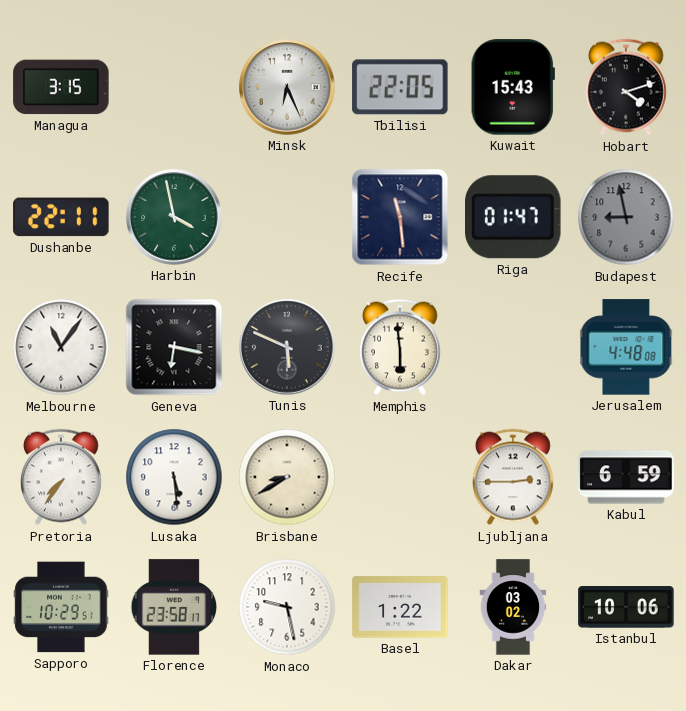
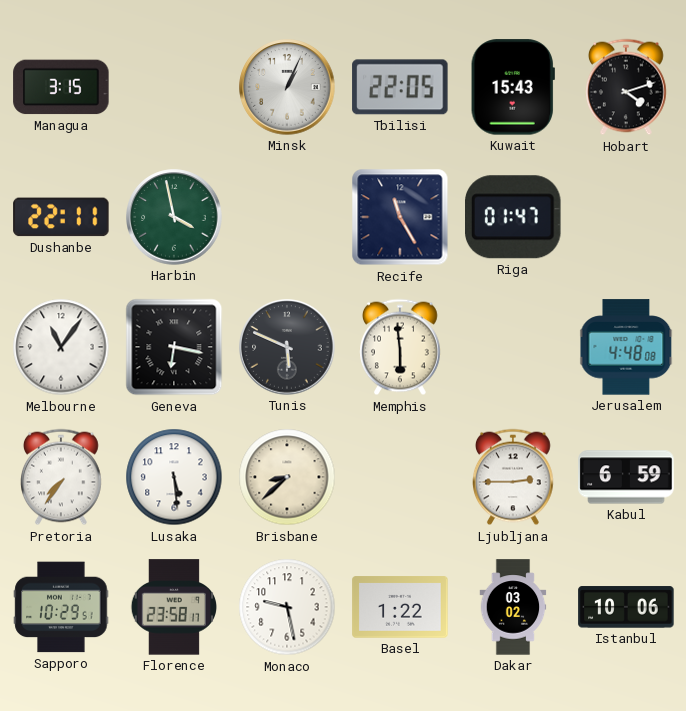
Minsk: 6:26 -> 1:04 (287, 87)
Recife: 11:29 -> 11:25 (400, 217)
Budapest: 8:58 -> none (626, 217)
Brisbane: 8:40 -> 8:38 (287, 477)
